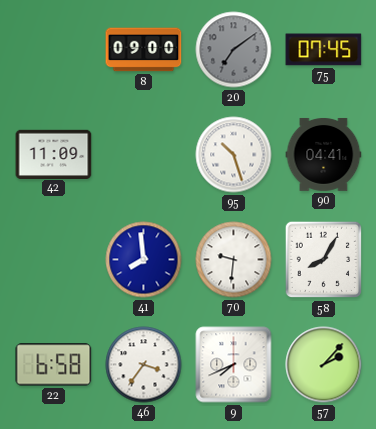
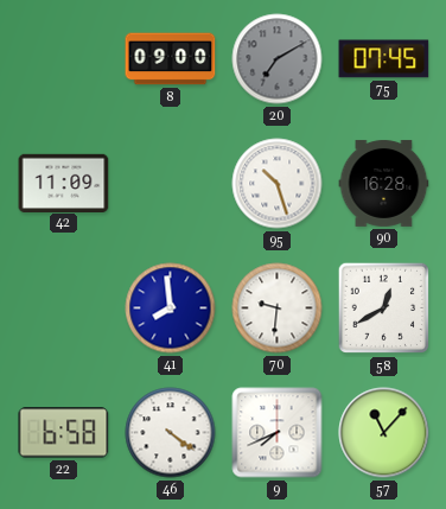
20: 7:09 -> 7:10 (278, 59)
90: 04:41 -> 16:28 (384, 183)
58: 8:05 -> 12:40 (384, 308)
46: 3:36 -> 4:21 (171, 433)
57: 2:07 -> 11:07 (384, 433)
